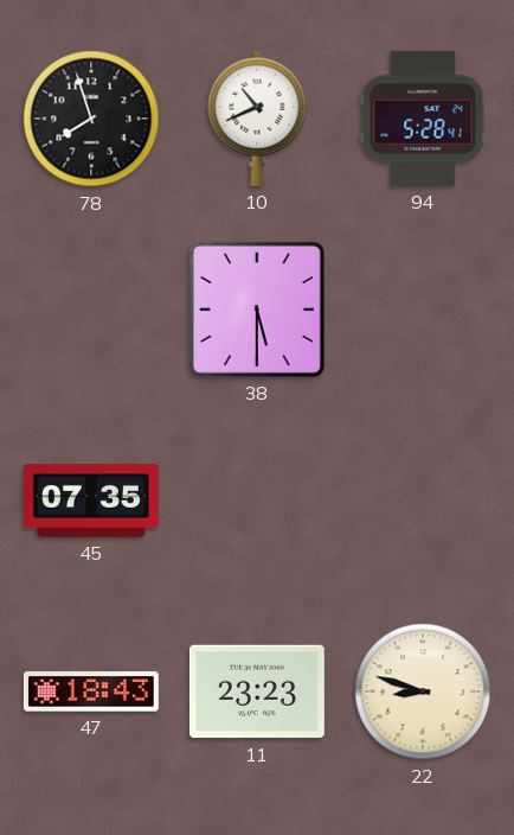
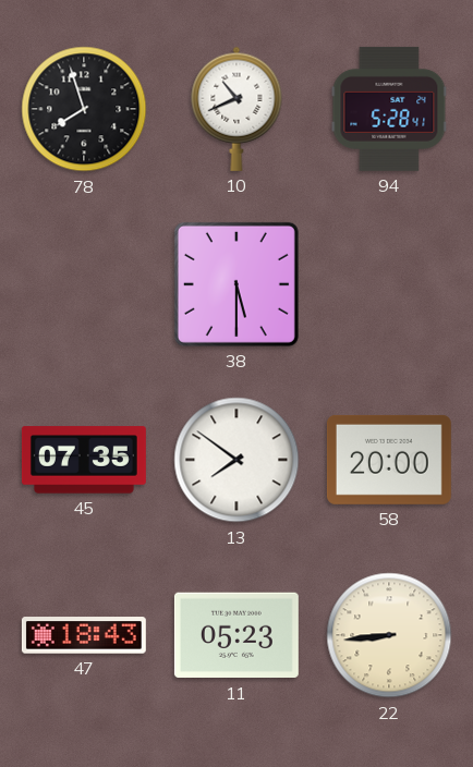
13: none -> 7:51 (237, 460)
58: none -> 20:00 (389, 460)
11: 23:23 -> 05:23 (237, 635)
22: 8:48 -> 8:44 (389, 635)
